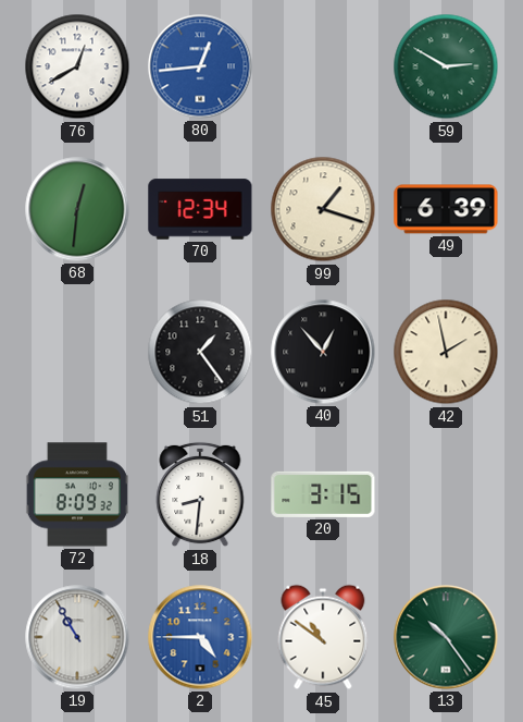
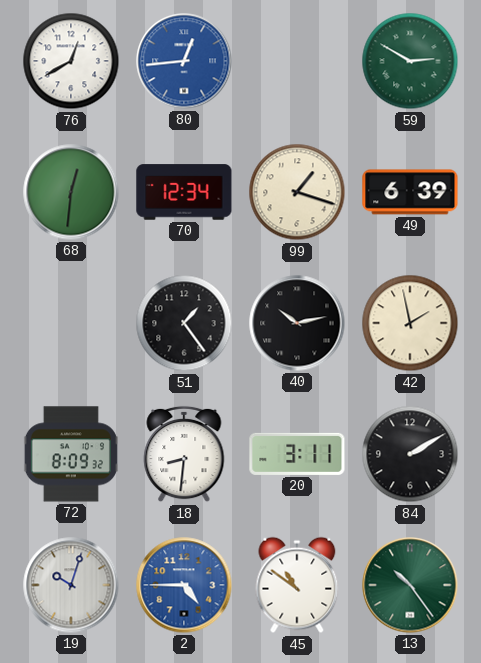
40: 12:53 -> 10:13 (297, 323)
20: 3:15 -> 3:11 (297, 454)
84: none -> 2:10 (410, 454)
19: 10:55 -> 10:03 (71, 585)
